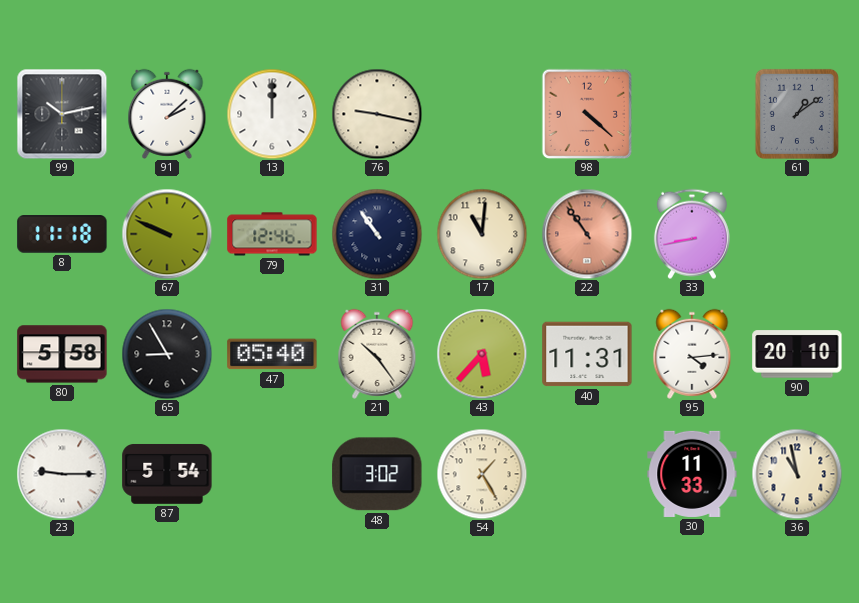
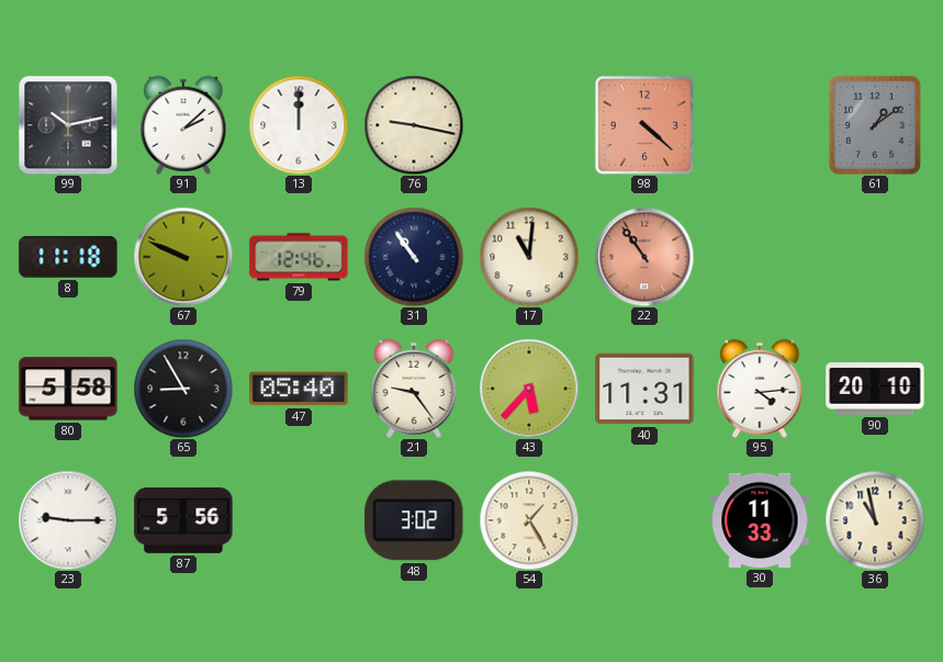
33: 8:43 -> none (692, 234)
21: 10:24 -> 9:24 (414, 389)
87: 5:54 -> 5:56 (183, 520)
